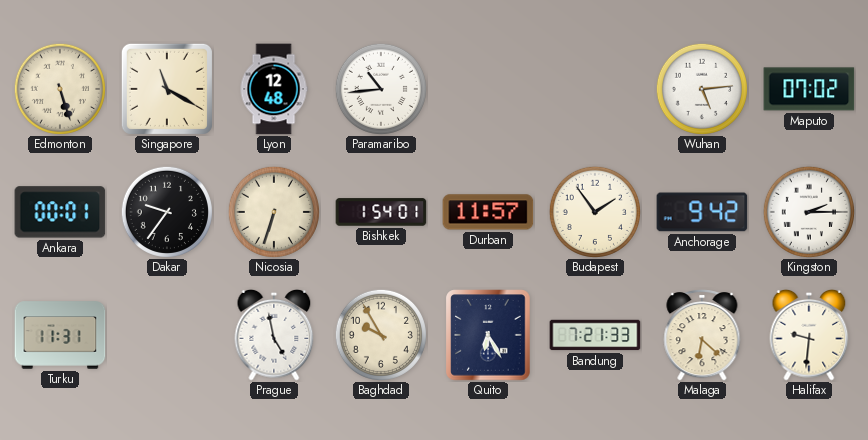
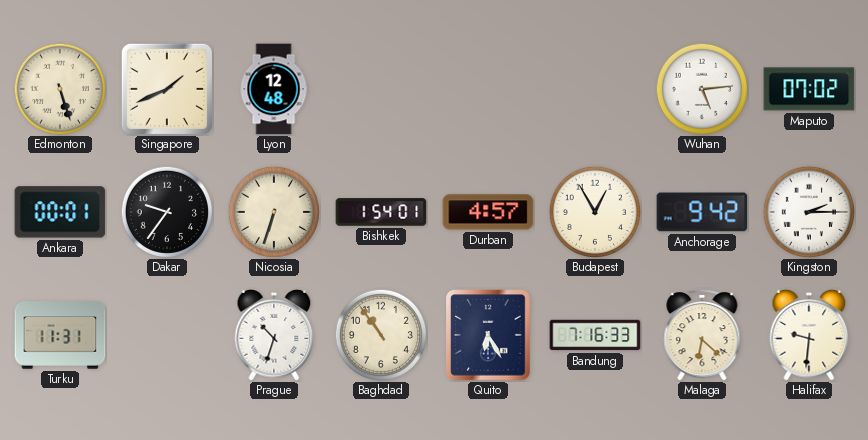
Singapore: 11:20 -> 1:41 (167, 89)
Paramaribo: 10:44 -> none (381, 89)
Durban: 11:57 -> 4:57 (488, 212)
Budapest: 1:54 -> 12:55 (595, 212)
Prague: 4:58 -> 10:33 (274, 335)
Baghdad: 9:55 -> 10:54 (381, 335)
Bandung: 7:21 -> 7:16 (595, 335)
